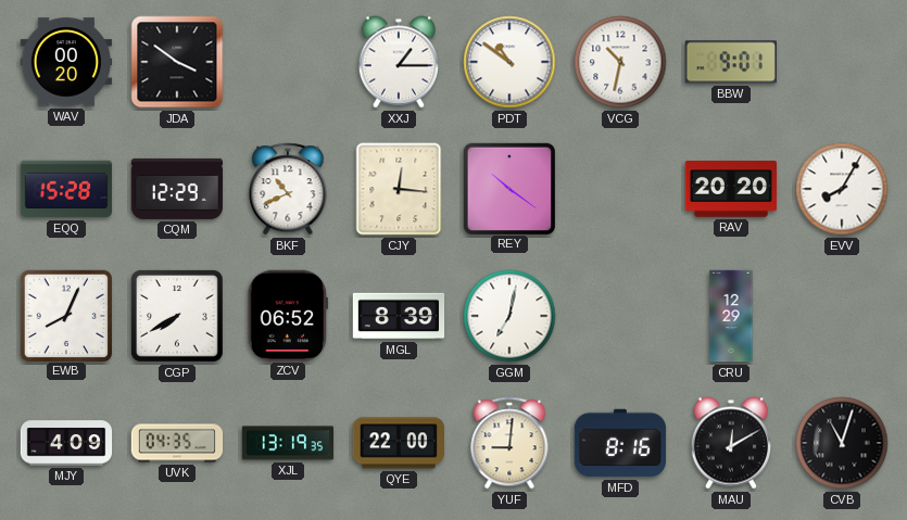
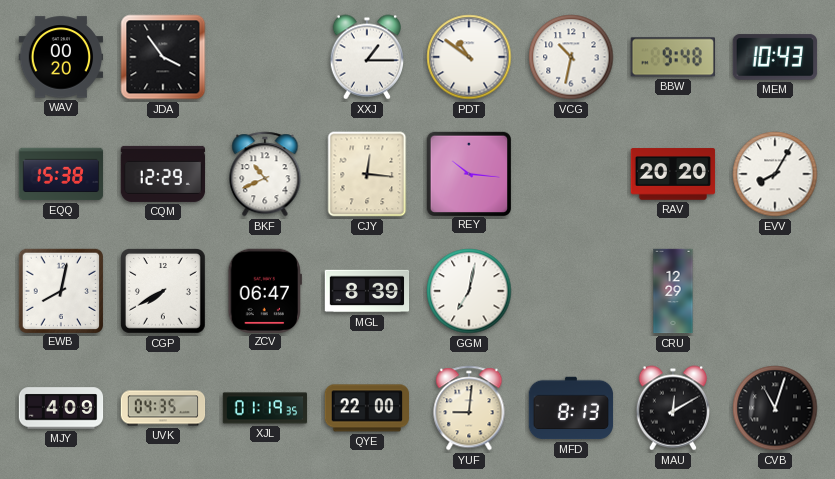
JDA: 3:51 -> 3:54 (163, 57)
BBW: 9:01 -> 9:48 (673, 57)
MEM: none -> 10:43 (775, 57)
EQQ: 15:28 -> 15:38 (61, 174)
REY: 10:21 -> 10:16 (468, 173)
EWB: 8:04 -> 8:02 (60, 290)
ZCV: 06:52 -> 06:47 (264, 290)
XJL: 13:19 -> 01:19 (265, 408)
MFD: 8:16 -> 8:13 (571, 408)
